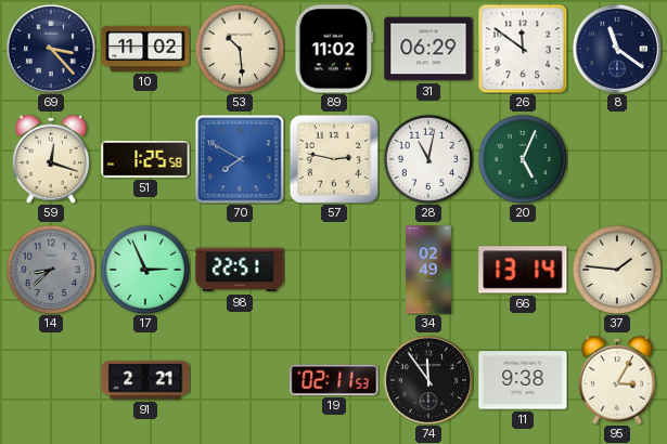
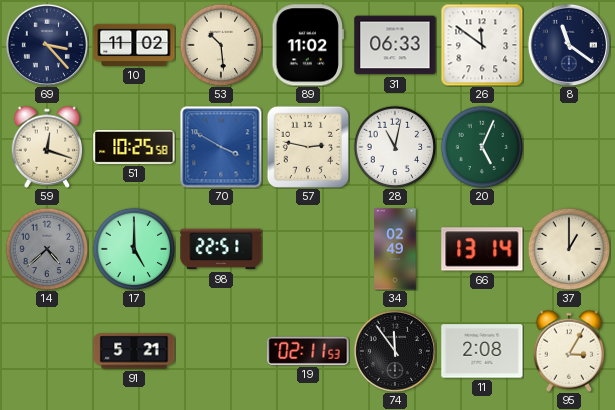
31: 06:29 -> 06:33 (395, 45)
51: 1:25 -> 10:25 (134, 147)
70: 7:50 -> 3:50 (221, 147)
14: 8:38 -> 4:38 (47, 249)
17: 2:56 -> 5:00 (134, 249)
37: 1:46 -> 1:00 (569, 249)
91: 2:21 -> 5:21 (134, 351)
11: 9:38 -> 2:08 (482, 351)
